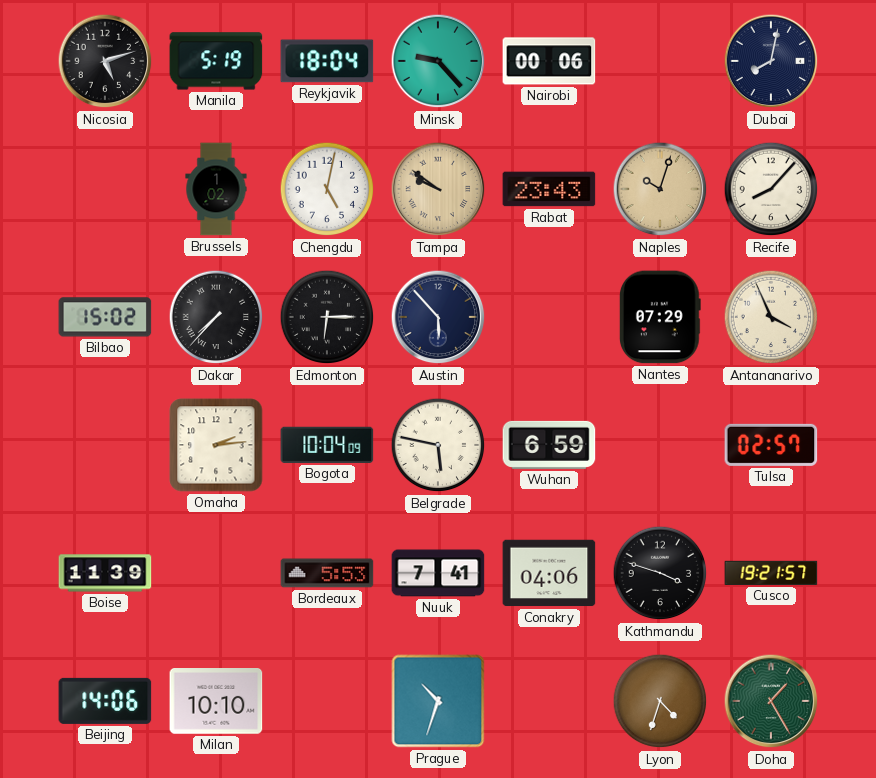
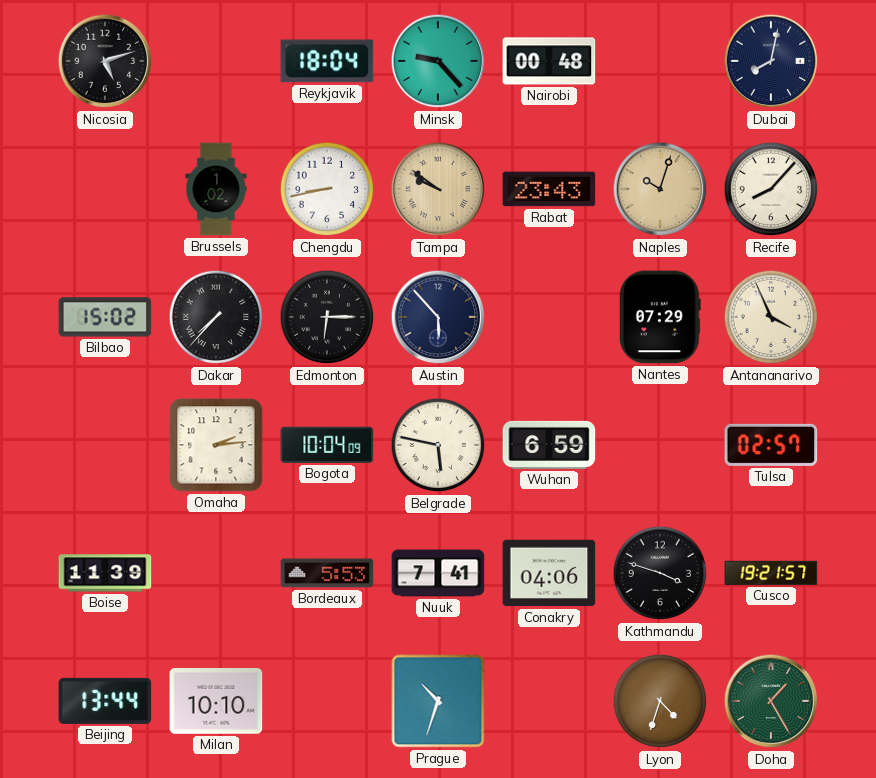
Manila: 5:19 -> none (216, 61)
Nairobi: 00:06 -> 00:48 (549, 61)
Chengdu: 5:02 -> 8:43 (327, 189)
Beijing: 14:06 -> 13:44 (105, 701)
